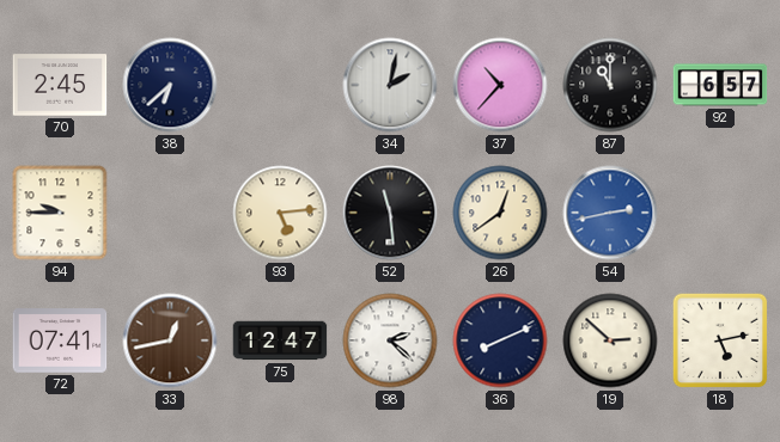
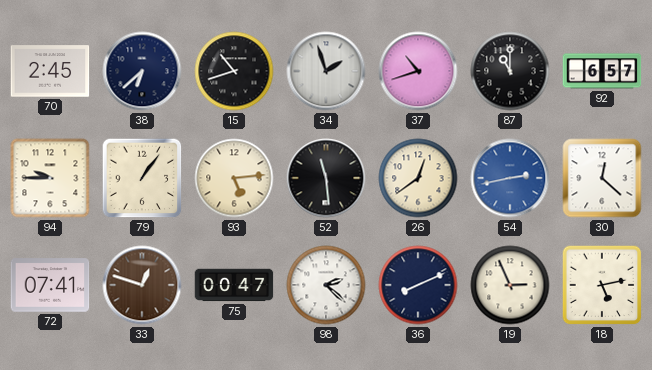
15: none -> 10:42 (234, 71)
34: 2:02 -> 1:57 (326, 71)
37: 10:37 -> 10:42 (418, 71)
79: none -> 1:06 (142, 178)
30: none -> 12:22 (602, 178)
33: 12:43 -> 12:48 (142, 285)
75: 12:47 -> 00:47 (234, 285)
19: 2:52 -> 2:56 (510, 285)
